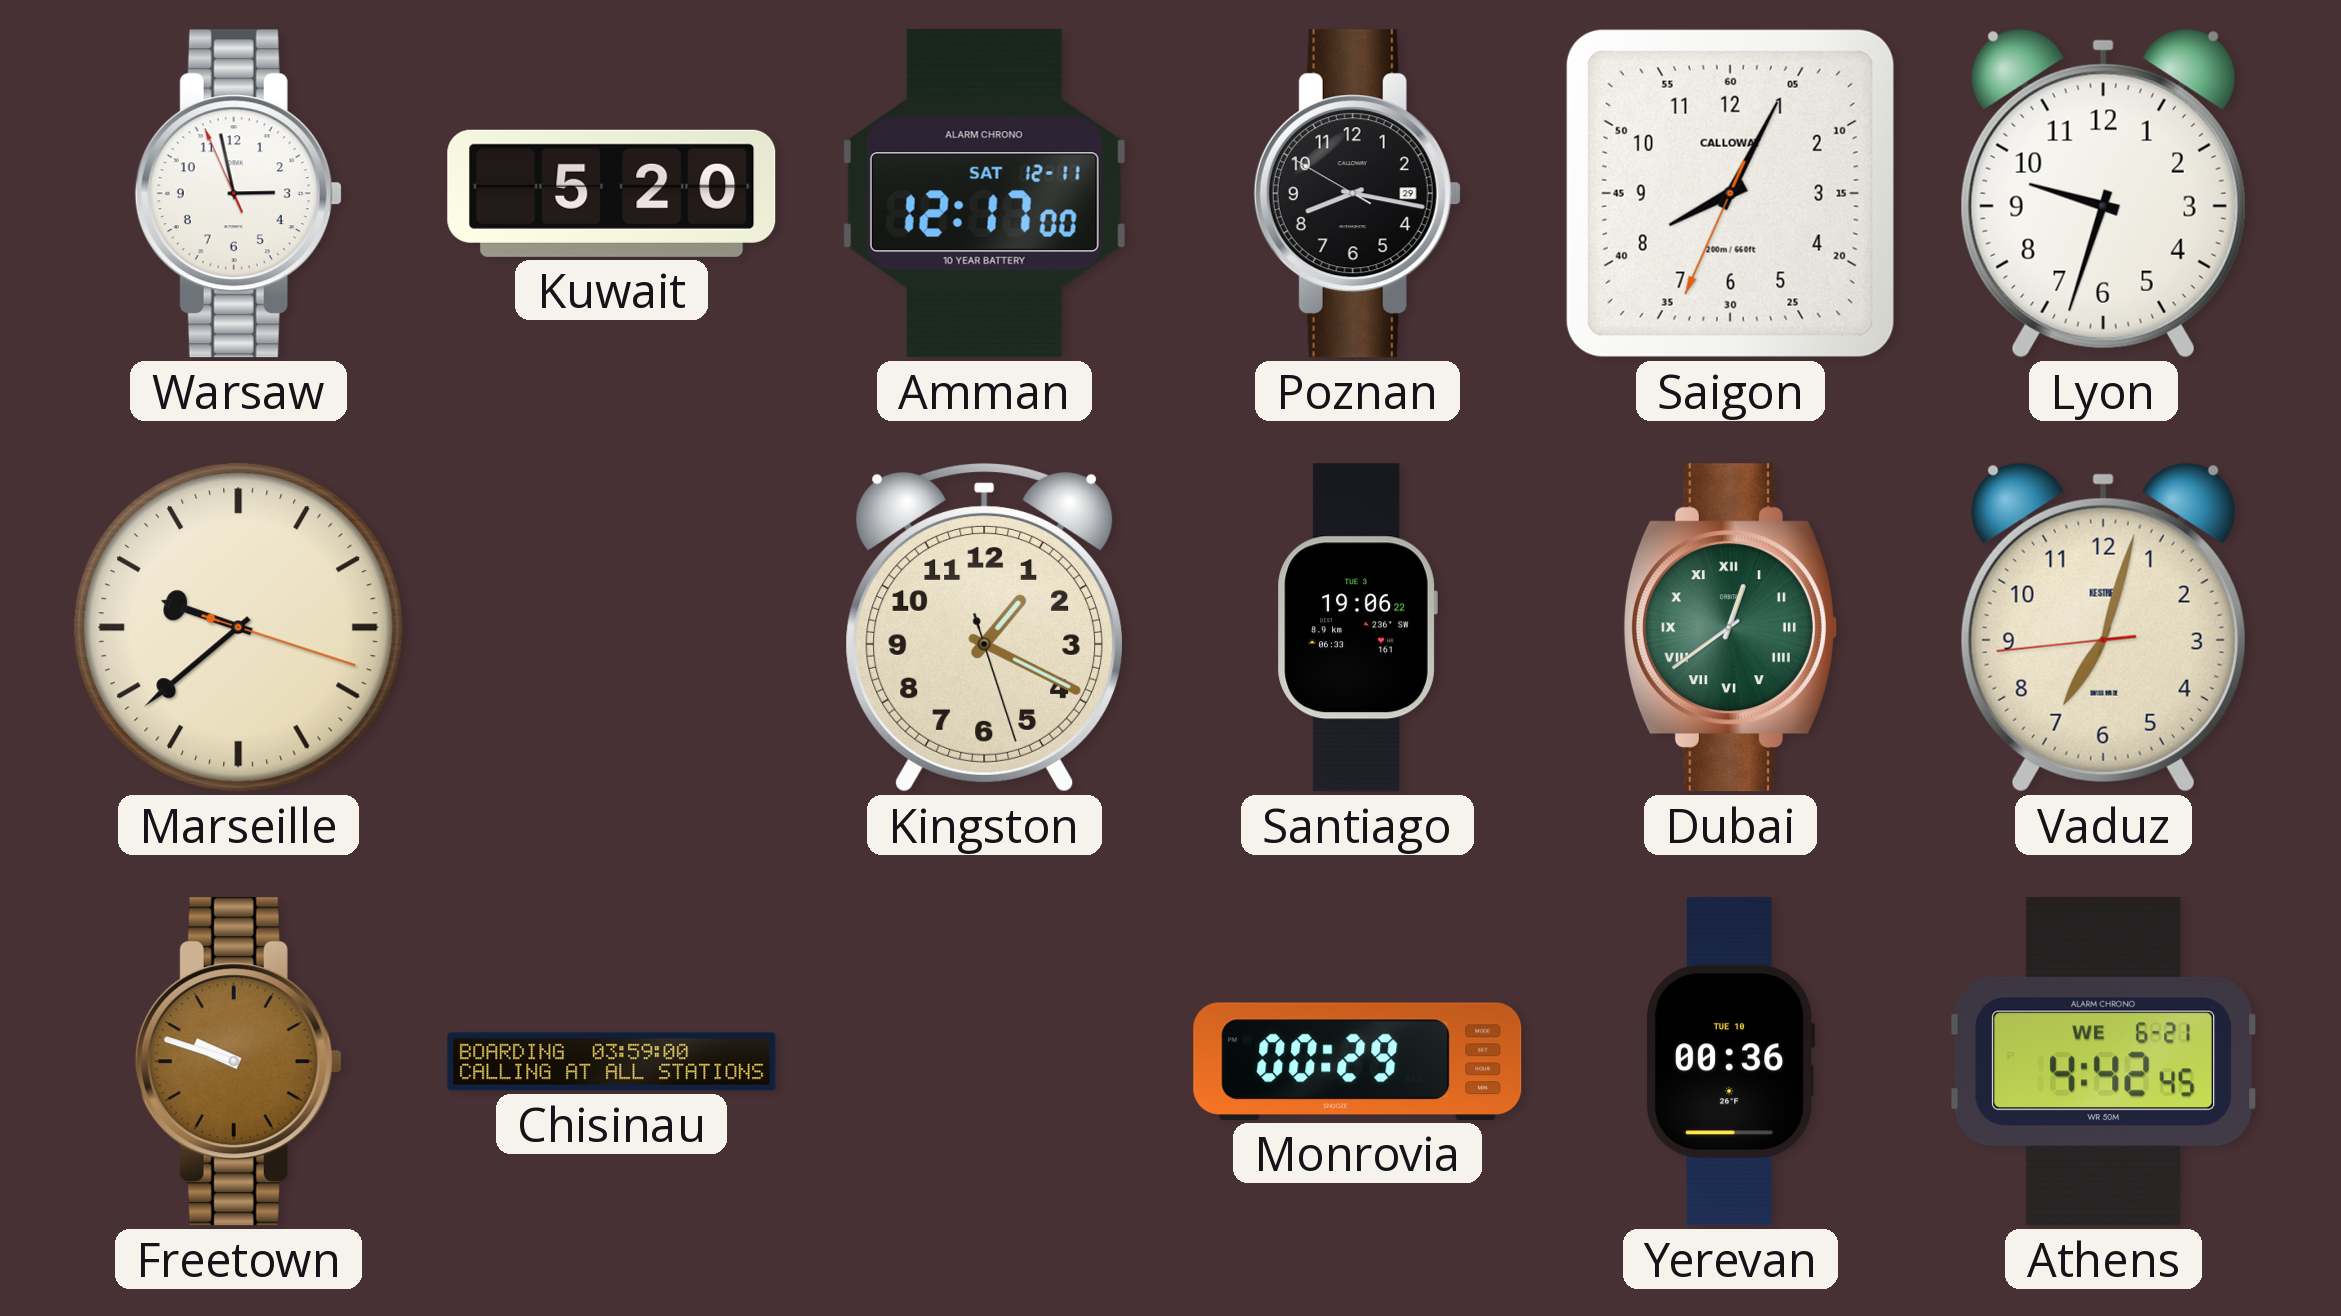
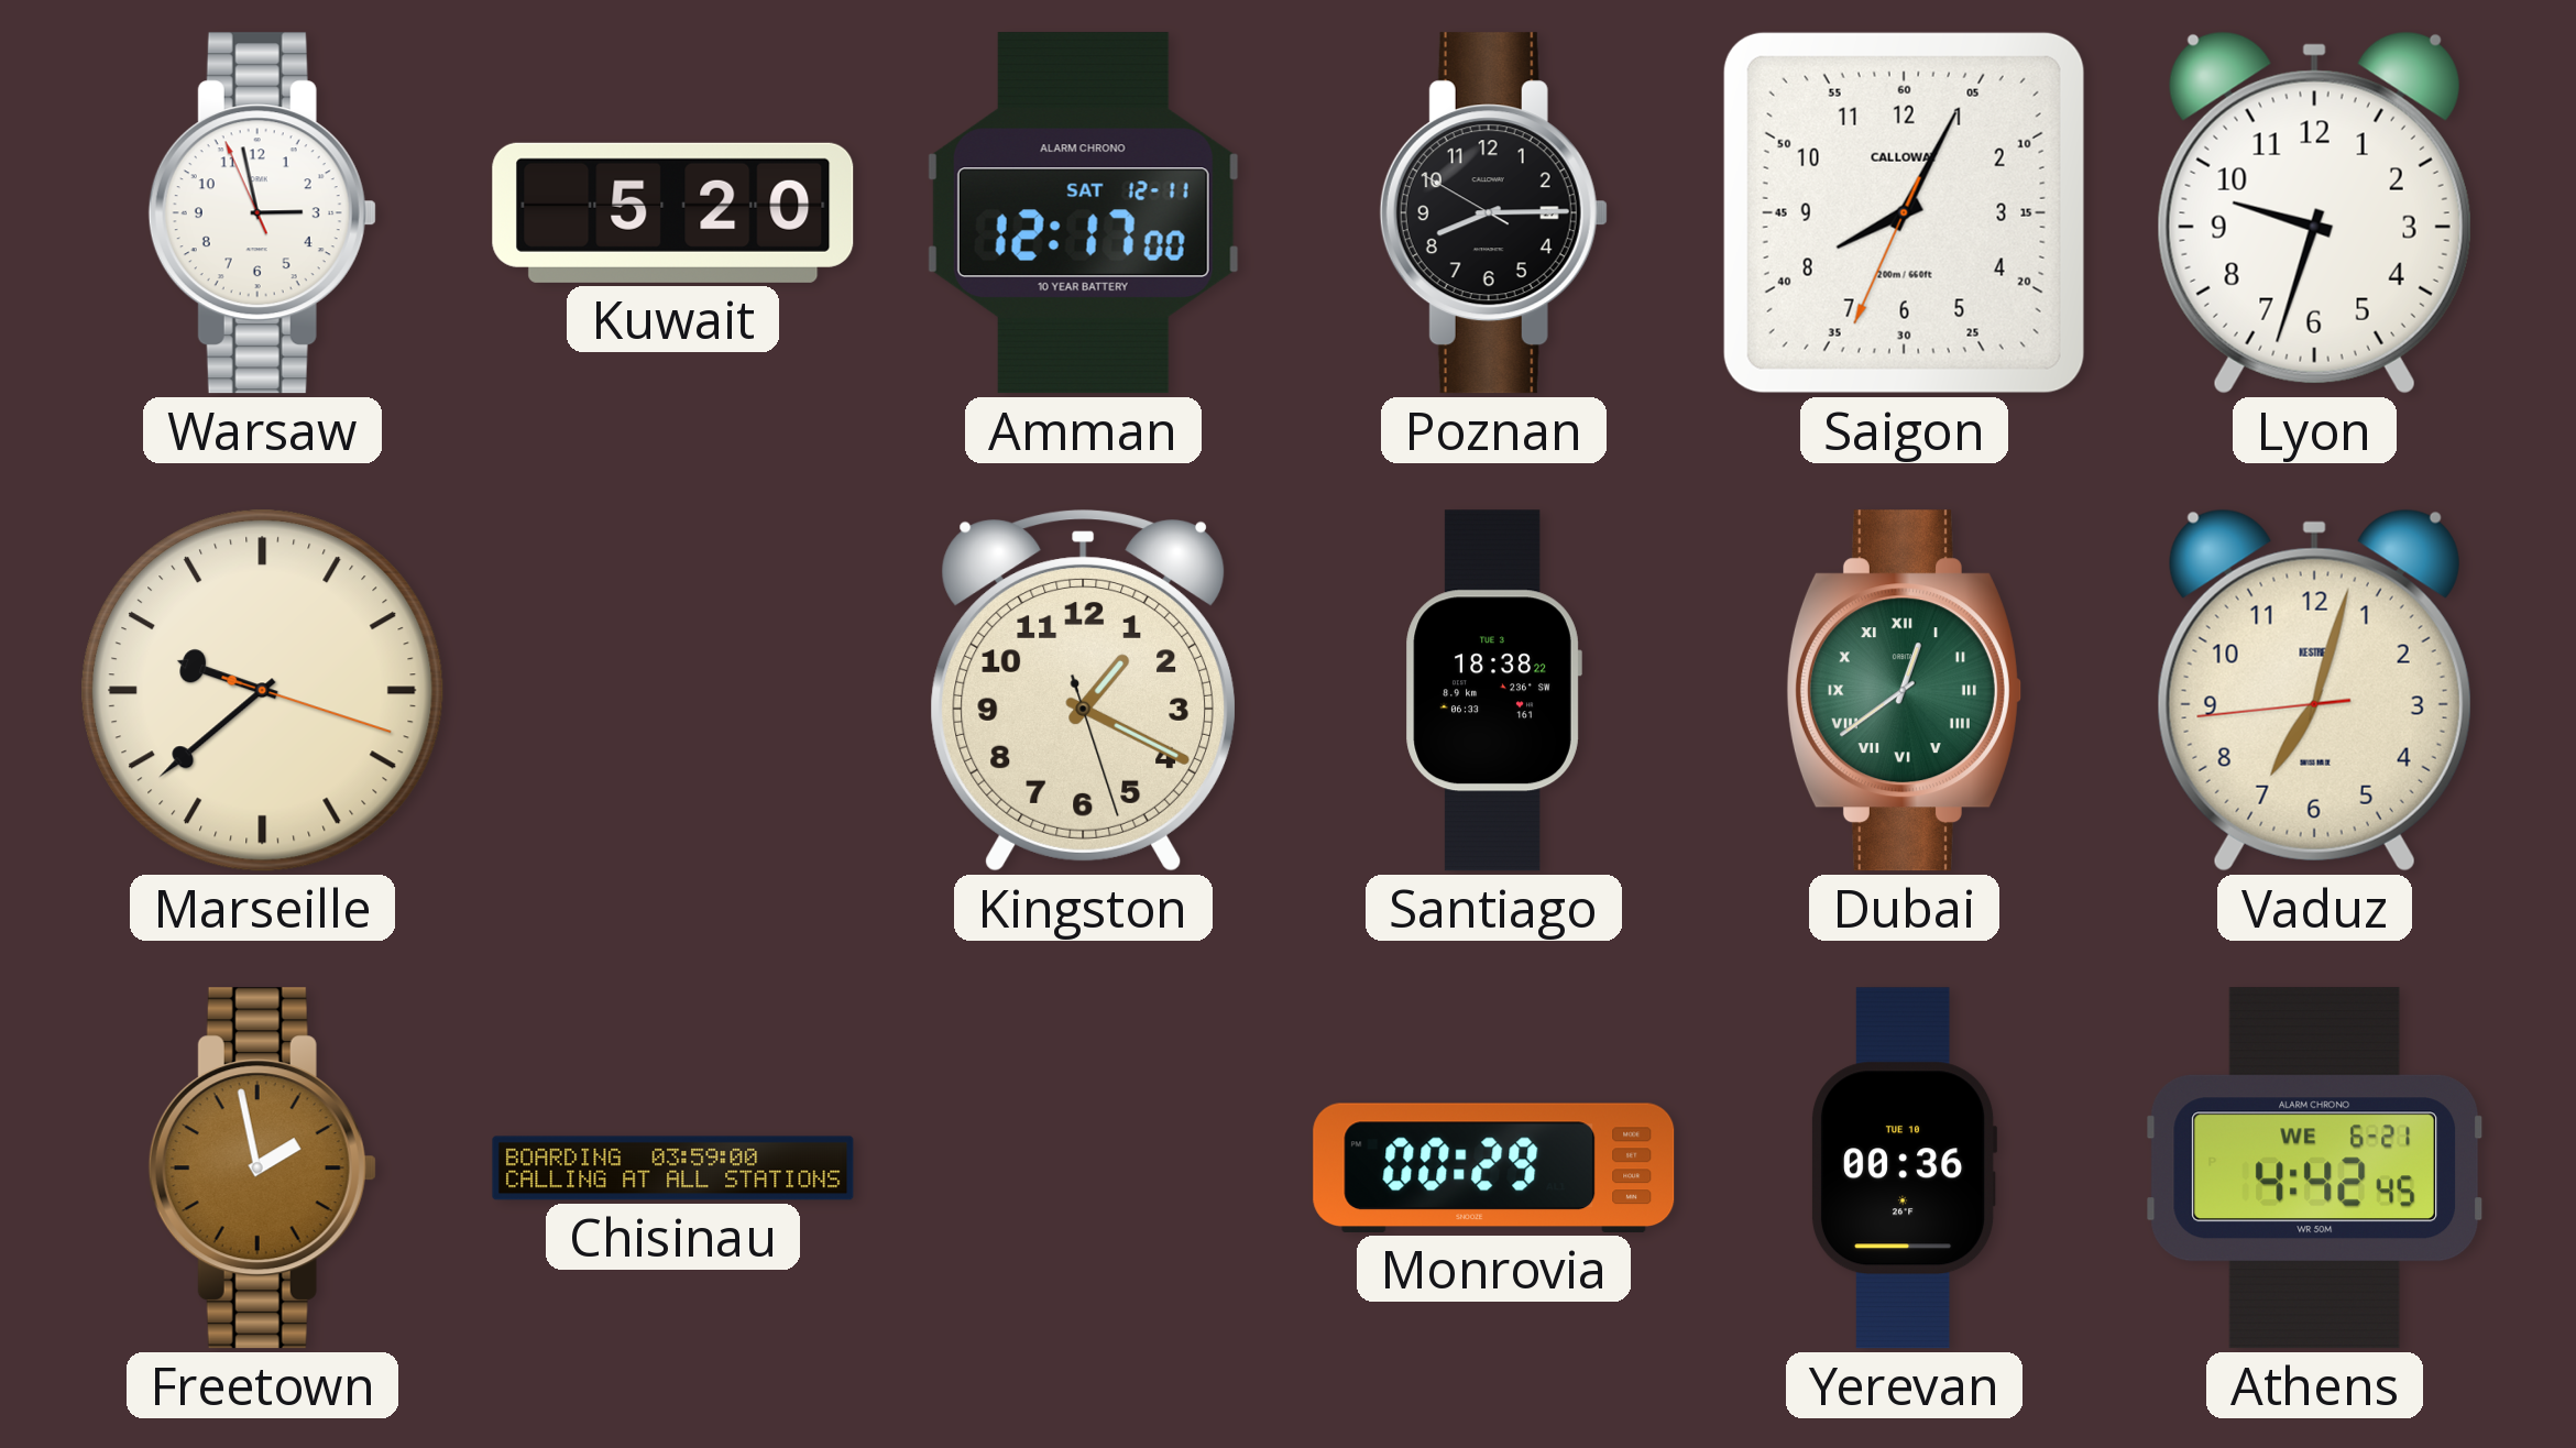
Poznan: 8:16 -> 8:14 (1493, 213)
Santiago: 19:06 -> 18:38 (1493, 691)
Freetown: 9:48 -> 1:58 (262, 1169)
